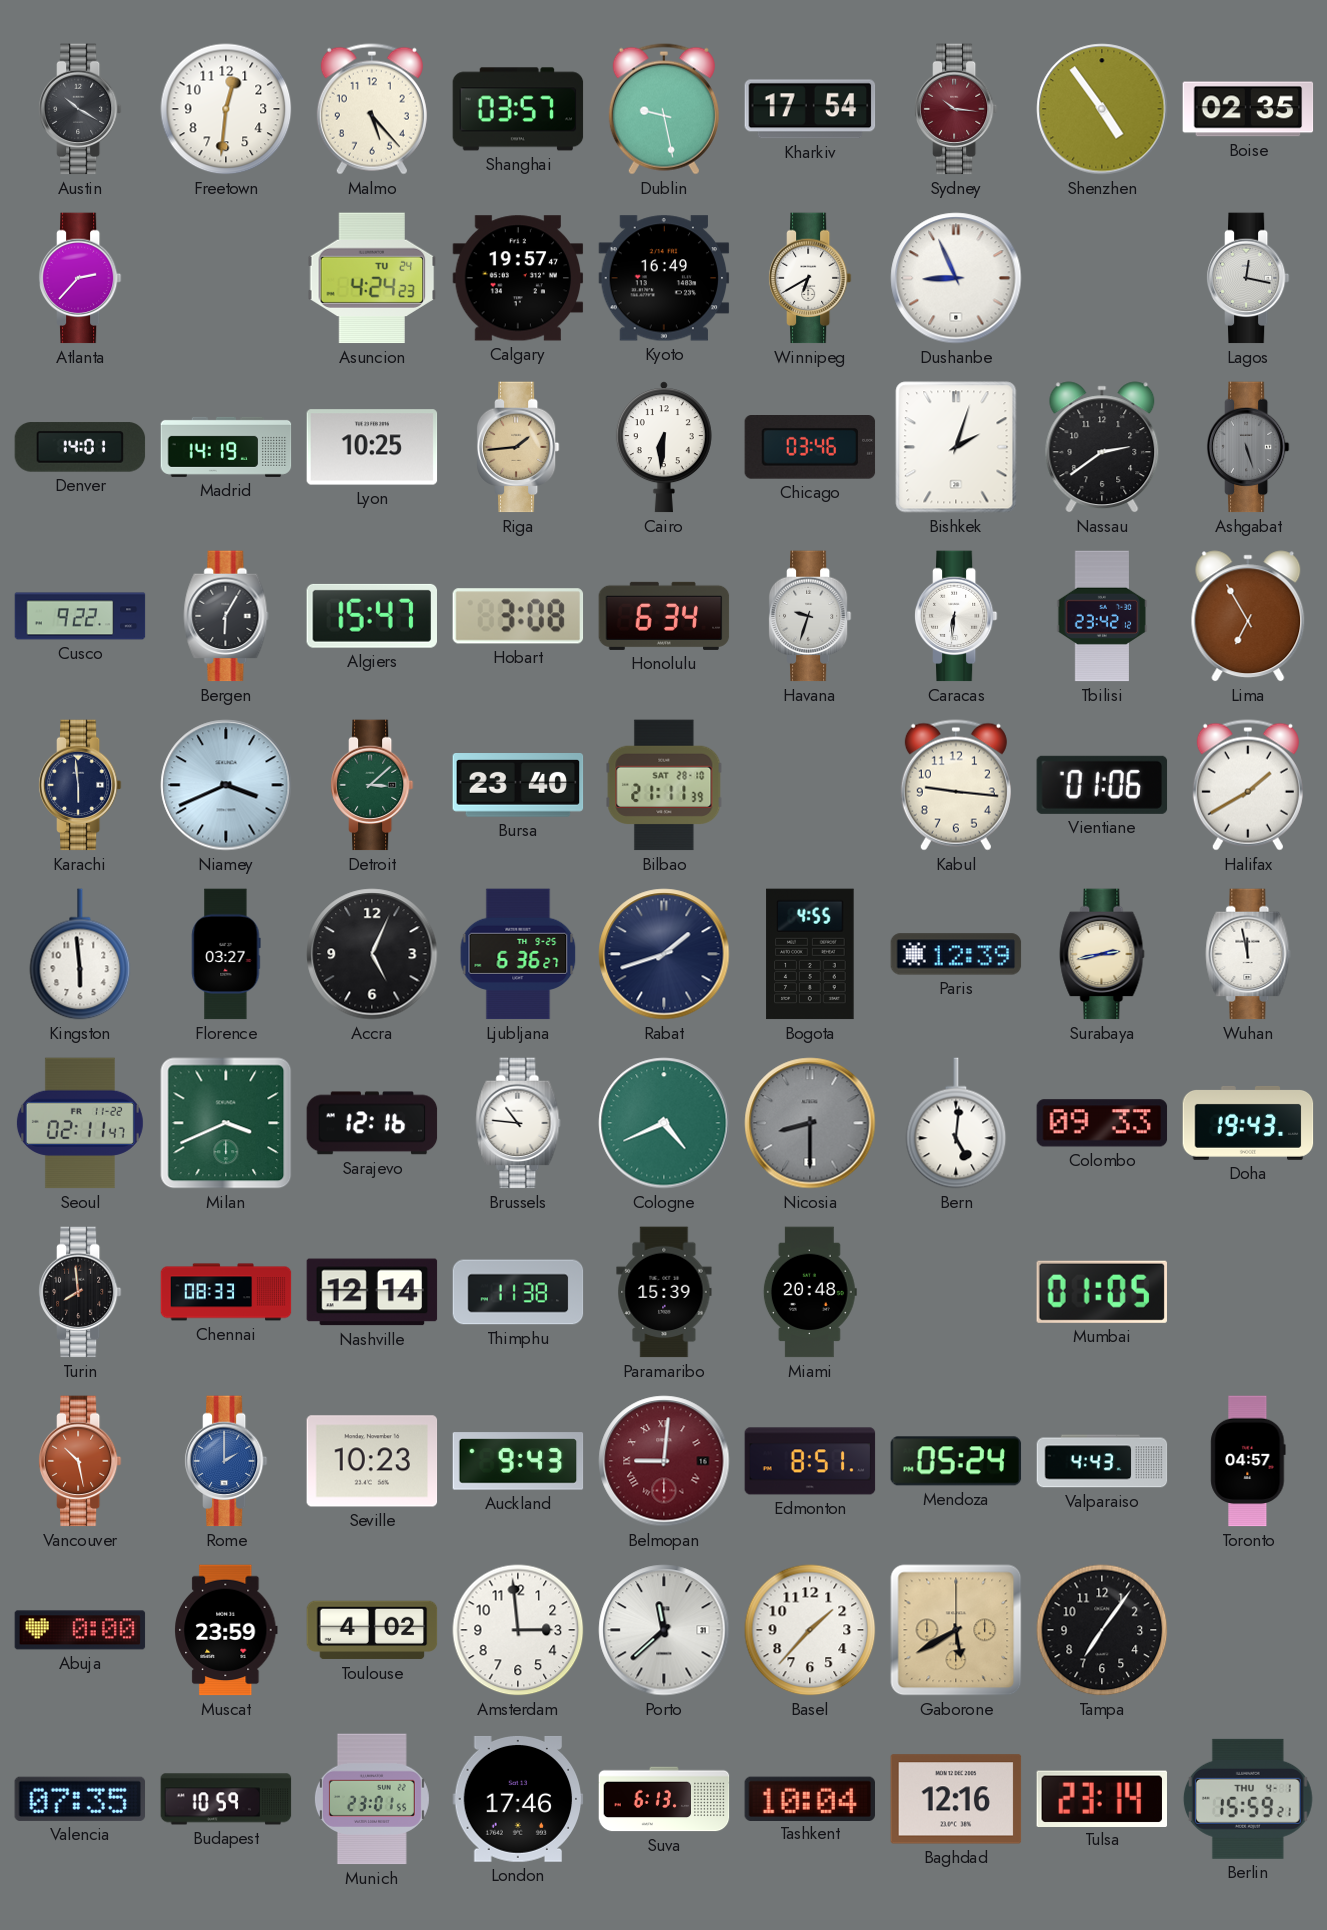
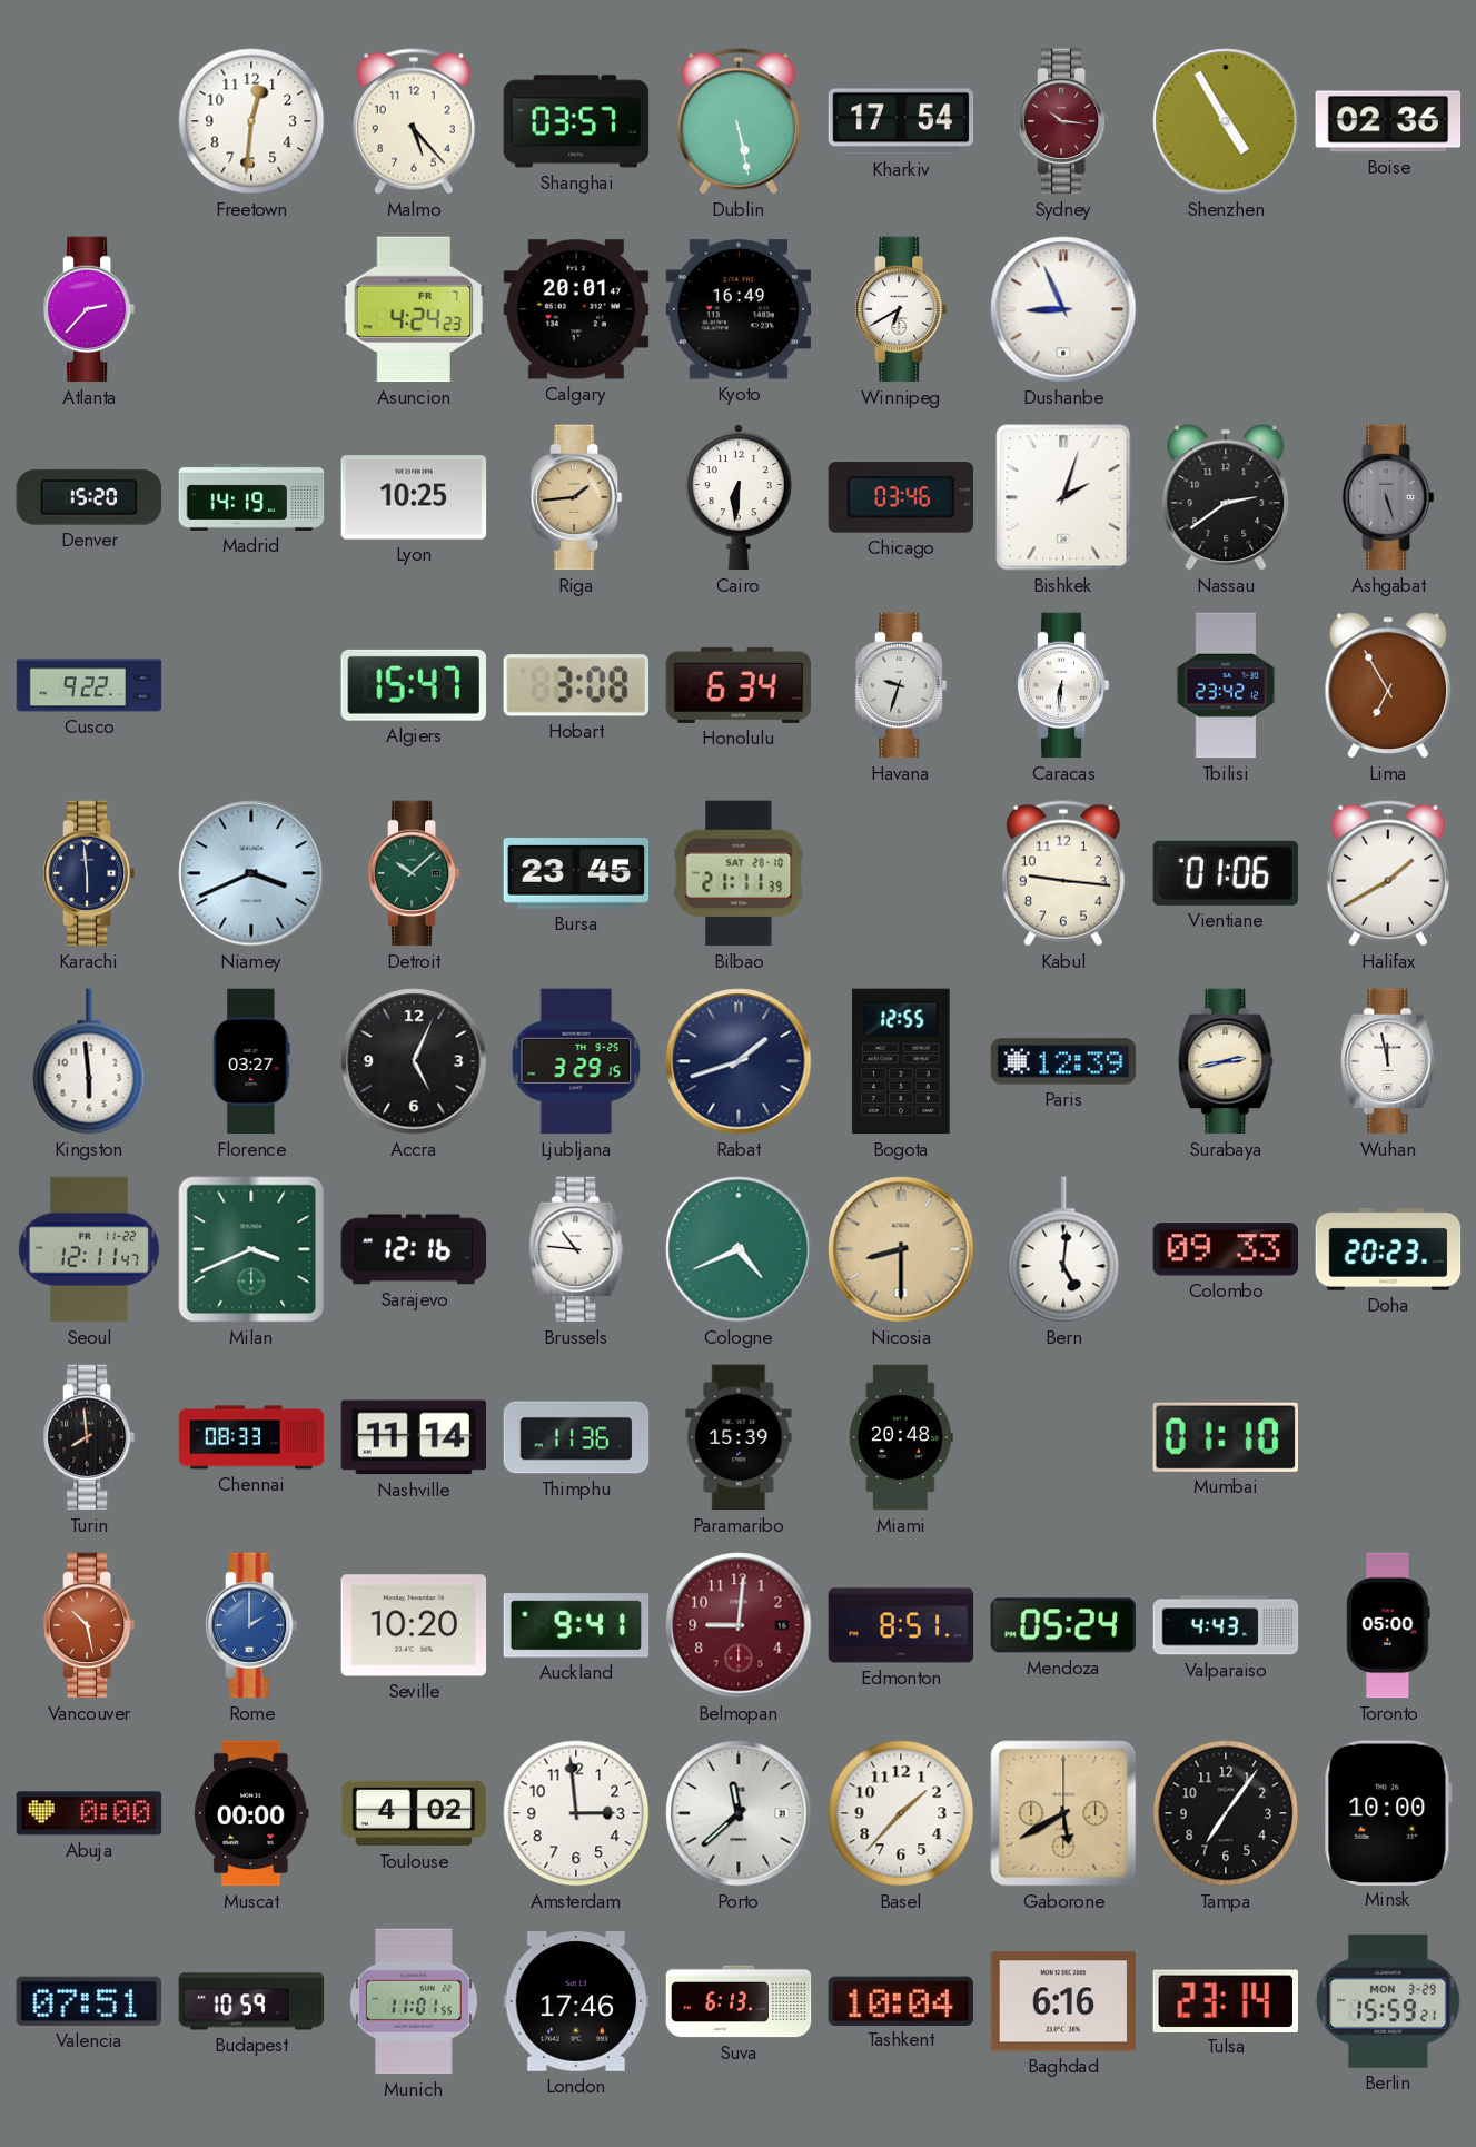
Austin: 10:20 -> none (80, 109)
Dublin: 9:28 -> 5:28 (739, 121)
Shenzhen: 4:54 -> 4:55 (1226, 121)
Boise: 02:35 -> 02:36 (1388, 121)
Asuncion date: TU 24 -> FR 7 (414, 309)
Calgary: 19:57 -> 20:01 (576, 309)
Lagos: 12:17 -> none (1248, 278)
Denver: 14:01 -> 15:20 (89, 497)
Bergen: 6:05 -> none (226, 616)
Detroit: 3:08 -> 10:08 (414, 873)
Bursa: 23:40 -> 23:45 (576, 874)
Ljubljana: 6:36 -> 3:29 (576, 1061)
Bogota: 4:55 -> 12:55 (901, 1061)
Seoul: 02:11 -> 12:11 (89, 1249)
Nicosia dial: grey -> champagne (901, 1249)
Doha: 19:43 -> 20:23 (1388, 1249)
Nashville: 12:14 -> 11:14 (414, 1437)
Thimphu: 11:38 -> 11:36 (576, 1437)
Mumbai: 01:05 -> 01:10 (1226, 1437)
Seville: 10:23 -> 10:20 (414, 1625)
Auckland: 9:43 -> 9:41 (576, 1625)
Belmopan numerals: Roman -> Arabic (739, 1625)
Toronto: 04:57 -> 05:00 (1388, 1625)
Muscat: 23:59 -> 00:00 (251, 1813)
Minsk: none -> 10:00 (1388, 1812)
Valencia: 07:35 -> 07:51 (89, 2001)
Munich: 23:01 -> 11:01 (414, 2001)
Baghdad: 12:16 -> 6:16 (1063, 2001)
Berlin date: THU 4-1 -> MON 3-29 (1388, 2001)
